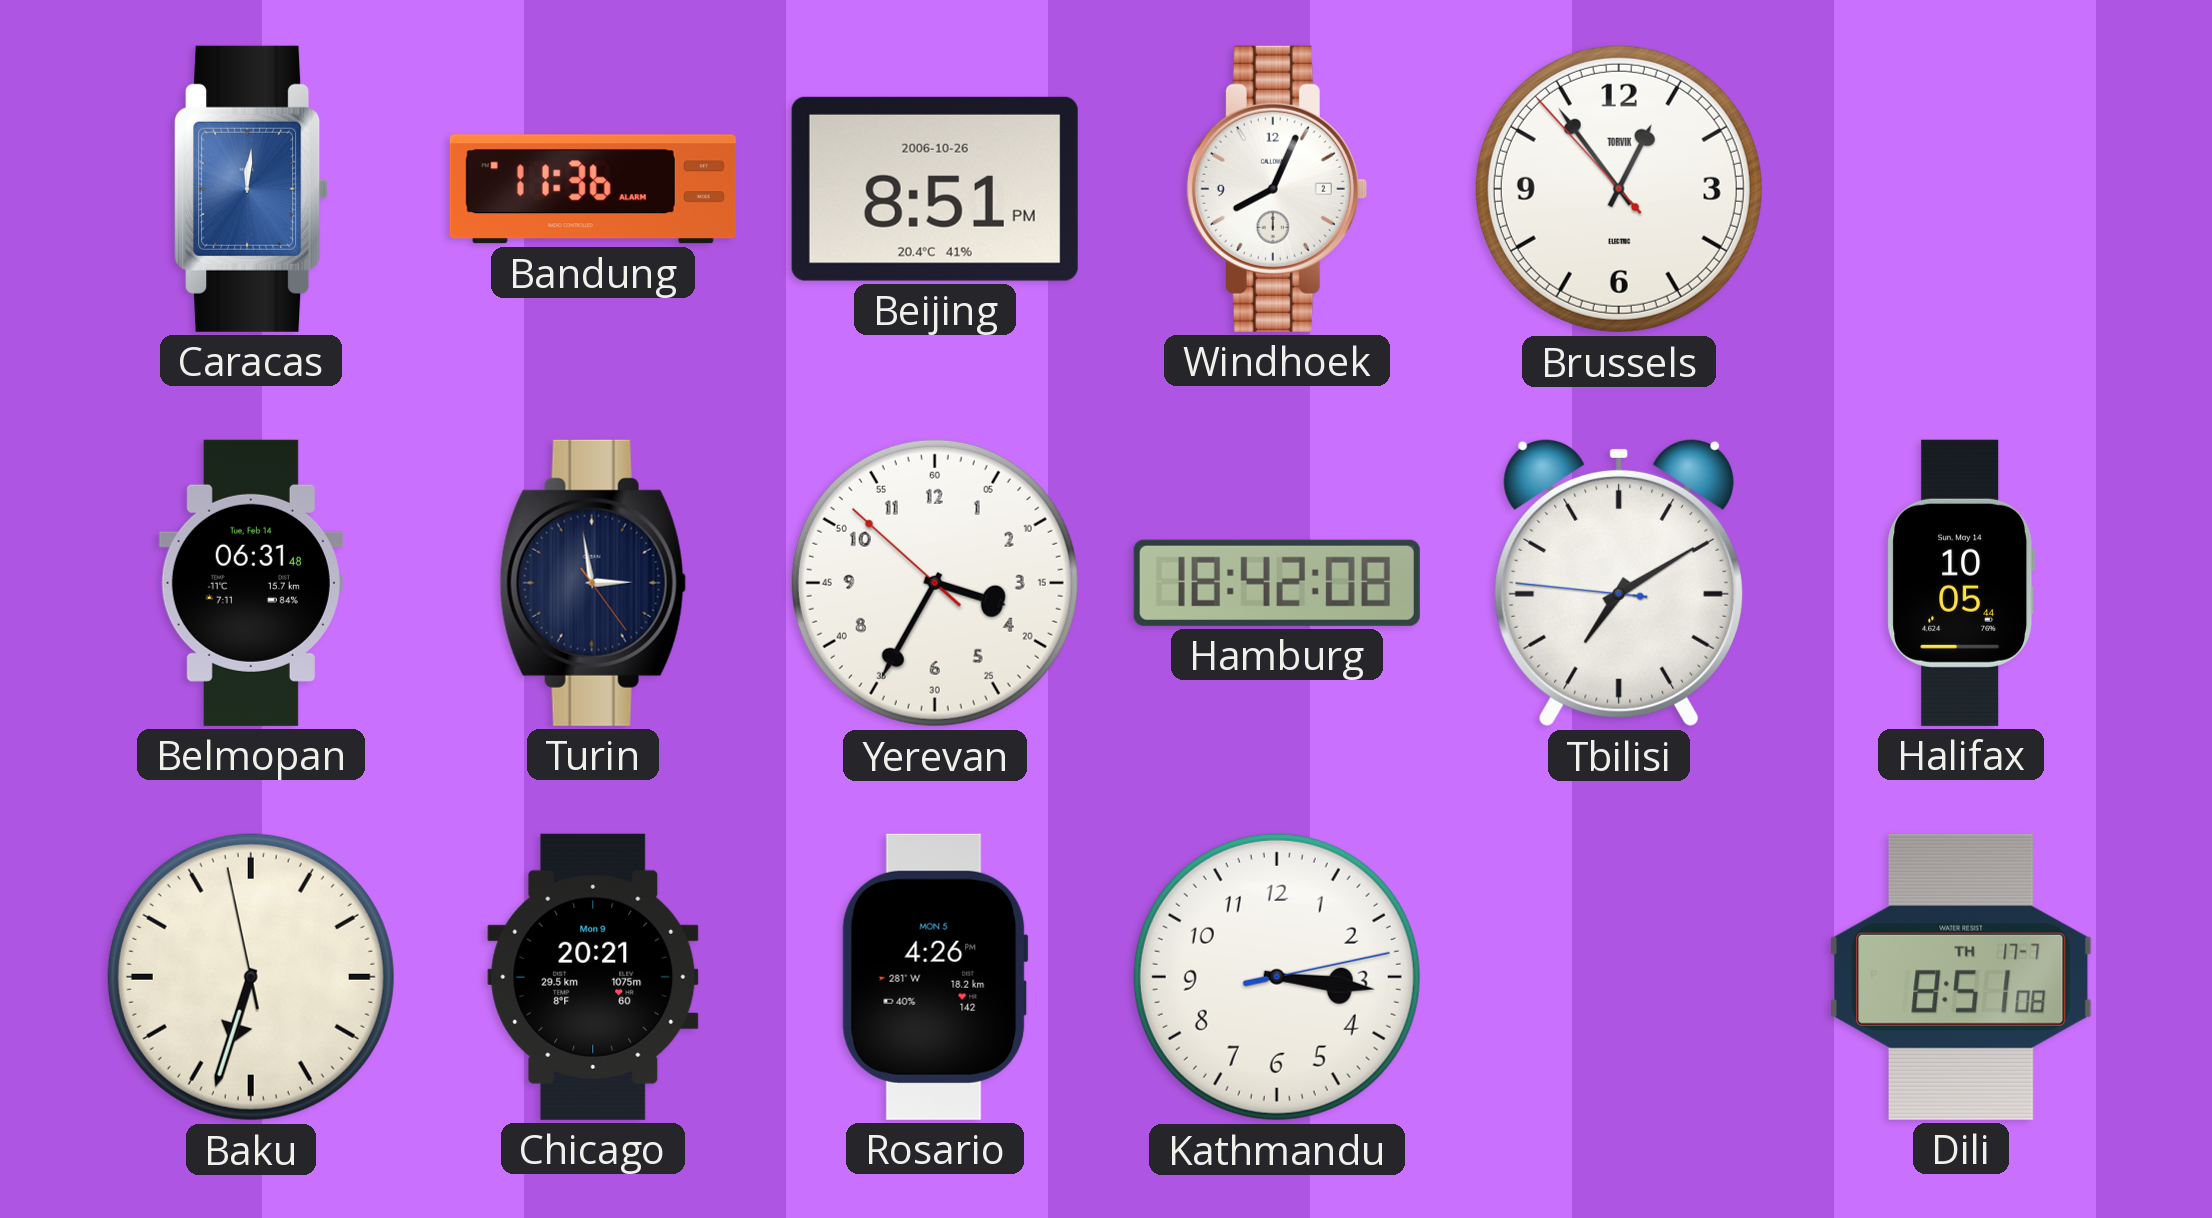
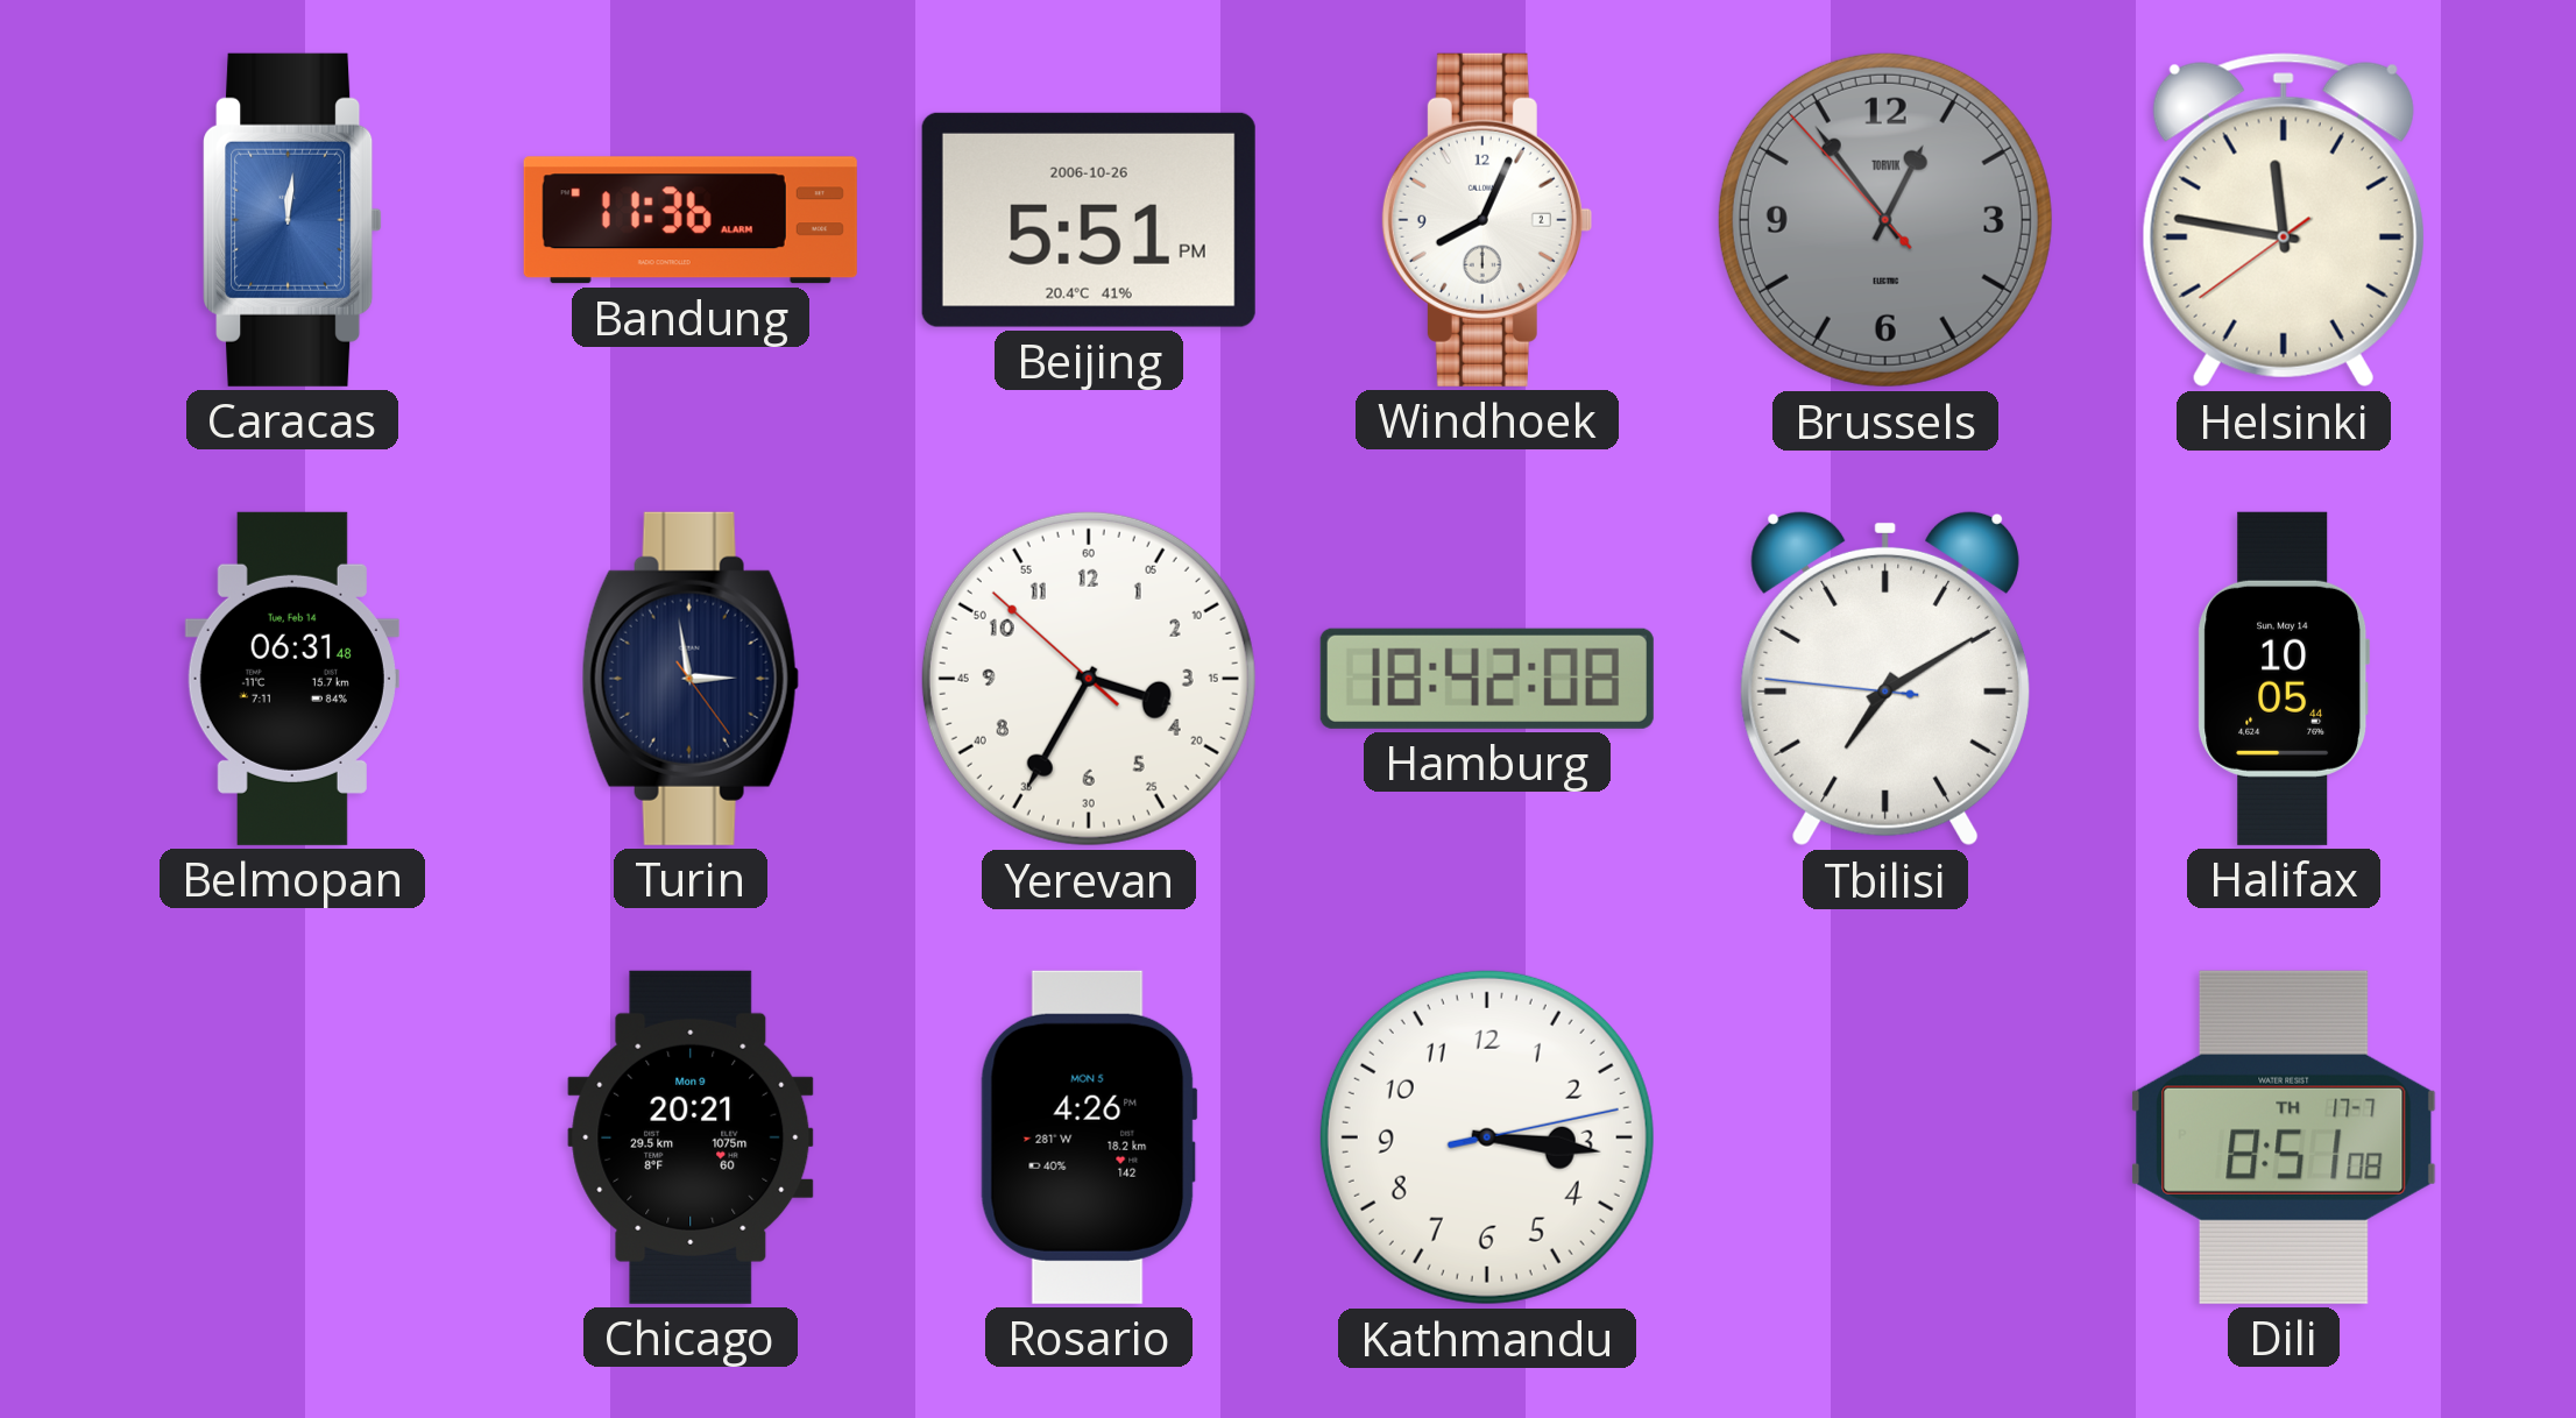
Beijing: 8:51 -> 5:51 (1089, 220)
Brussels dial: white -> grey (1885, 220)
Helsinki: none -> 11:46 (2284, 220)
Baku: 6:32 -> none (251, 977)
